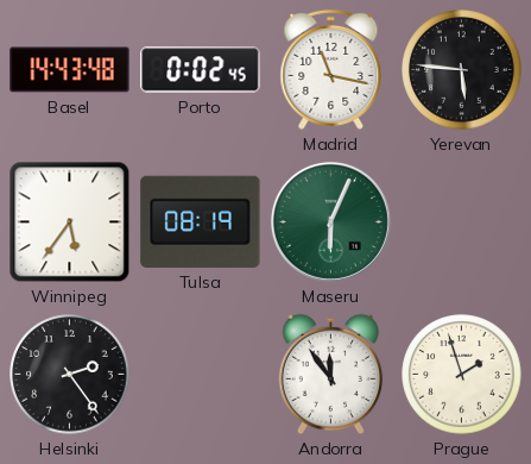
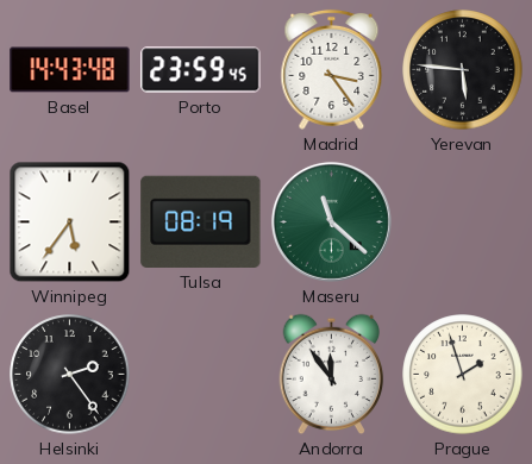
Porto: 0:02 -> 23:59 (201, 70)
Madrid: 11:17 -> 3:24 (332, 69)
Maseru: 6:04 -> 11:22 (331, 221)
